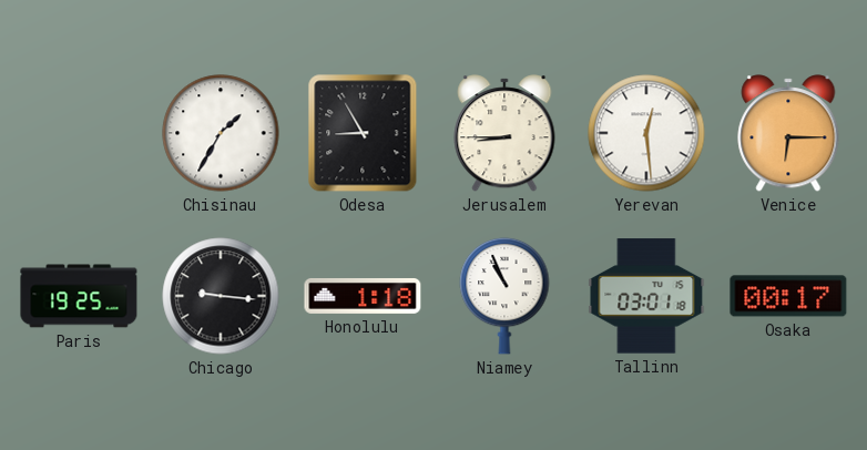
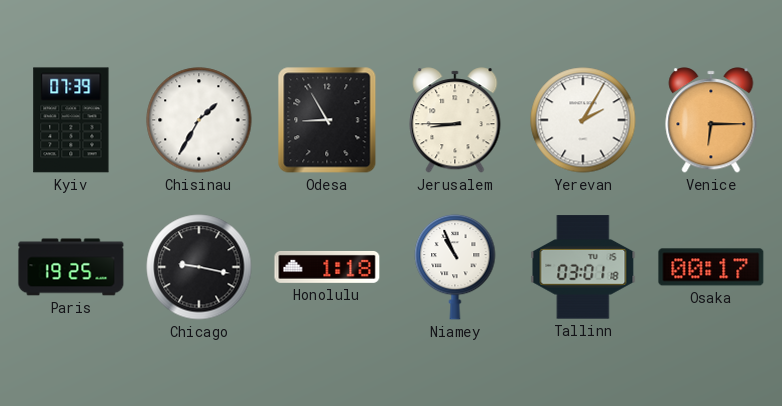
Kyiv: none -> 07:39 (71, 120)
Yerevan: 12:29 -> 2:05 (583, 120)
Chicago: 9:16 -> 9:17 (199, 267)
